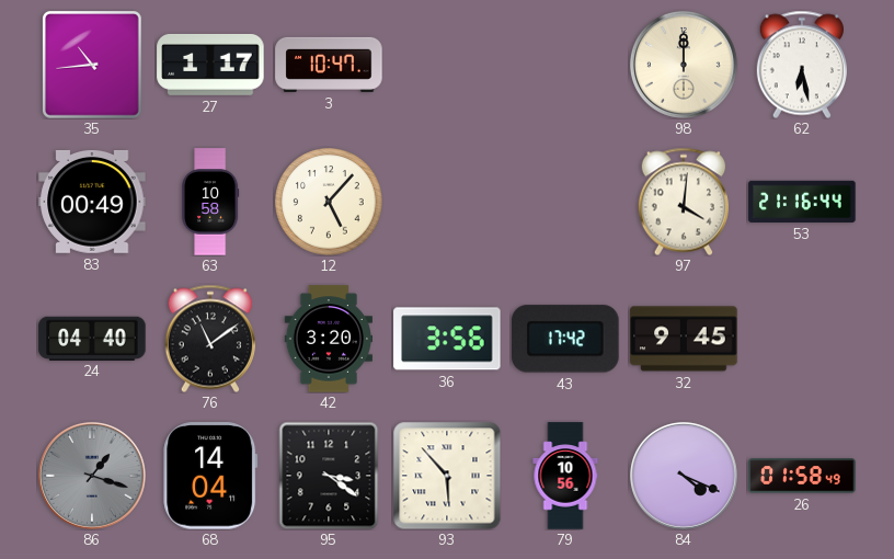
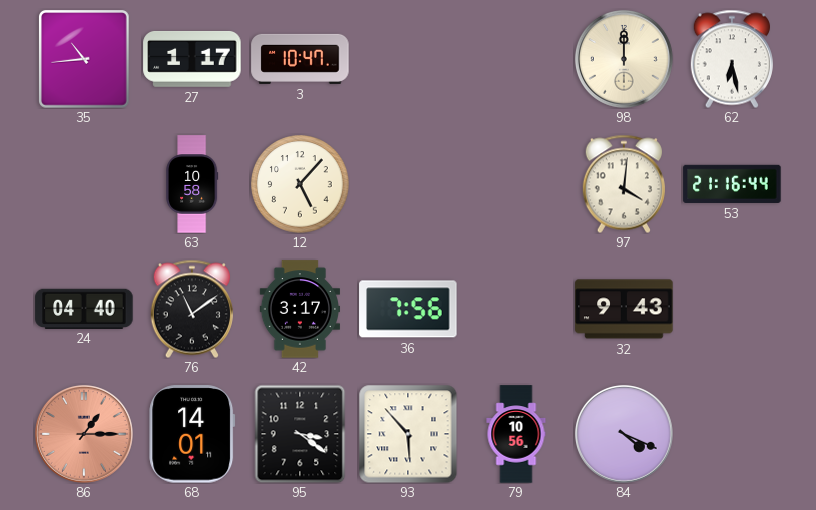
83: 00:49 -> none (92, 202)
42: 3:20 -> 3:17 (299, 309)
36: 3:56 -> 7:56 (408, 309)
43: 17:42 -> none (565, 339)
32: 9:45 -> 9:43 (624, 309)
86: 1:18 -> 1:15 (84, 434)
86 dial: grey -> salmon (84, 434)
68: 14:04 -> 14:01 (192, 434)
26: 01:58 -> none (802, 476)
